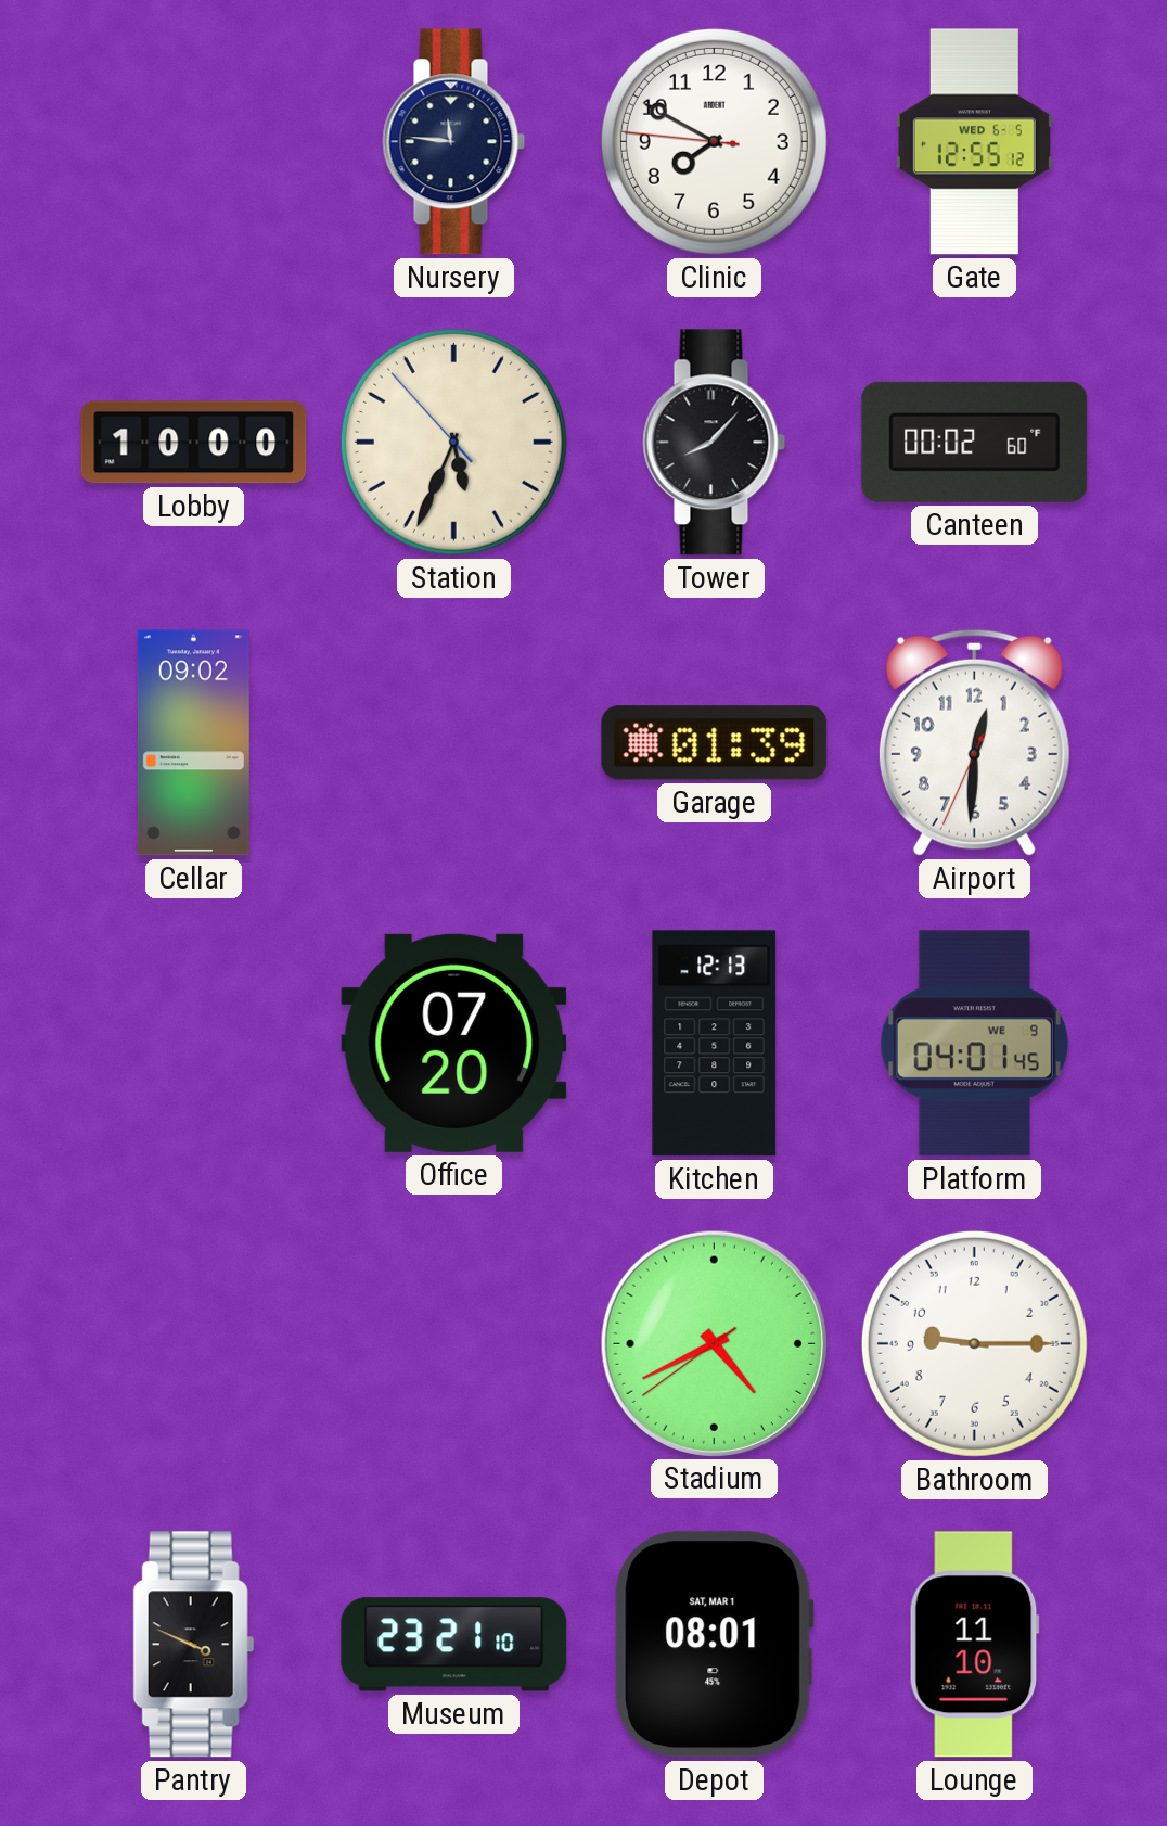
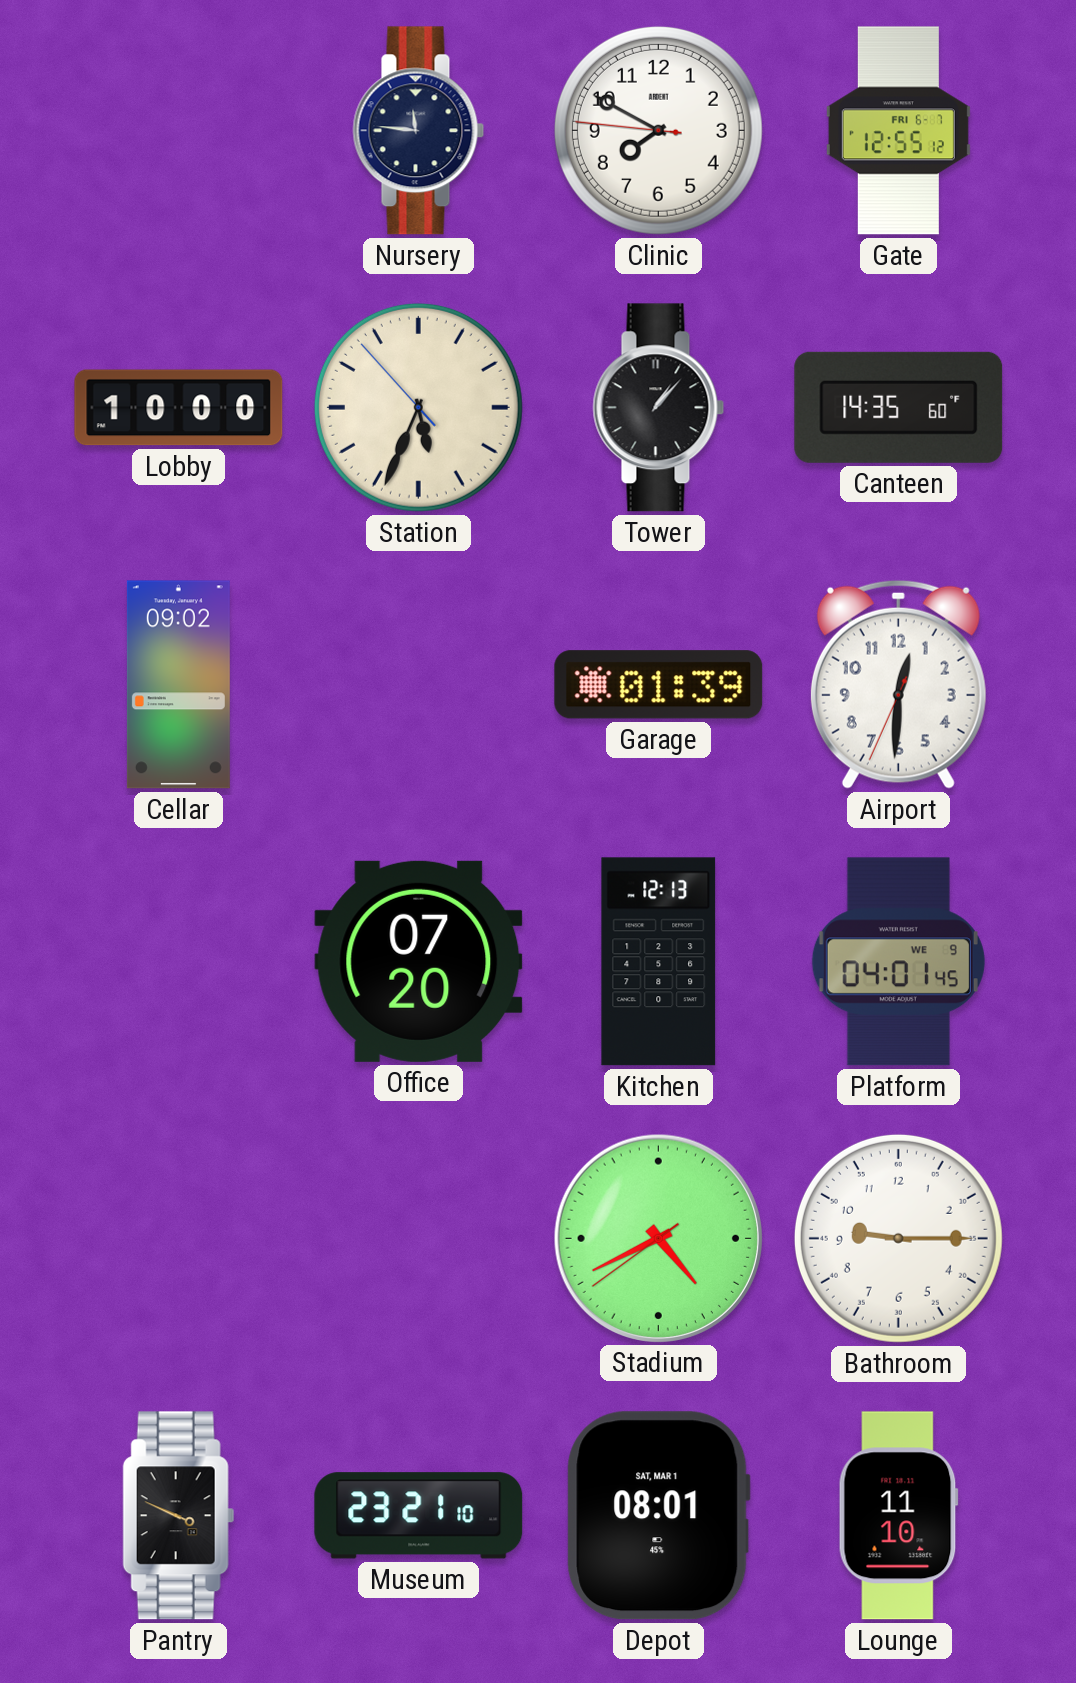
Gate date: WED 6-5 -> FRI 6-7 (898, 131)
Tower: 8:07 -> 1:07 (659, 408)
Canteen: 00:02 -> 14:35 (899, 407)
